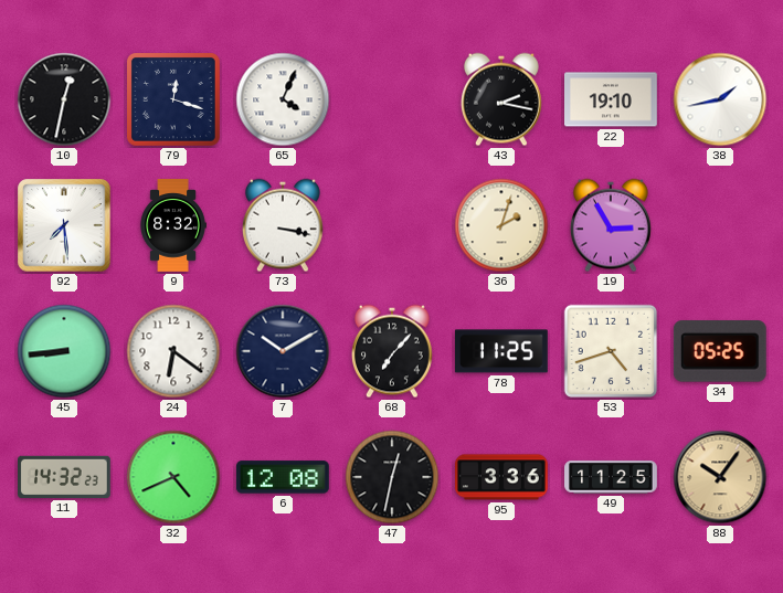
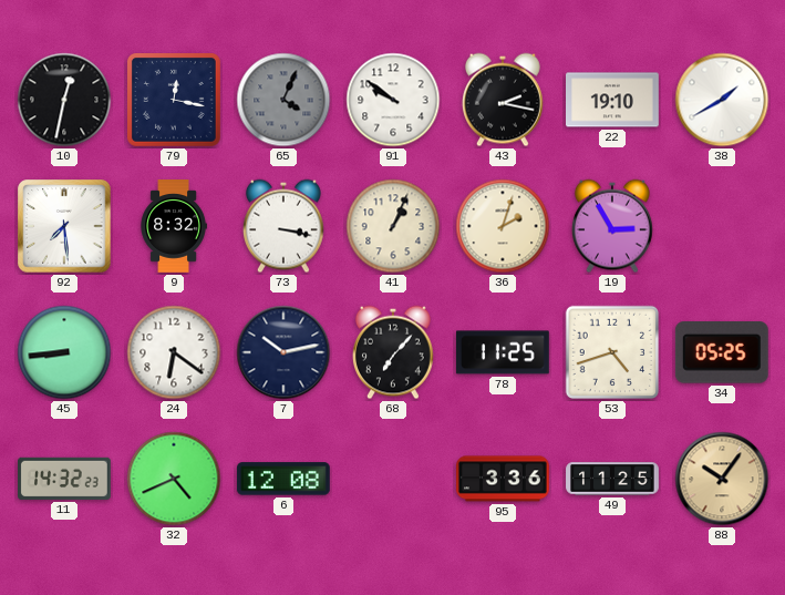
79: 12:18 -> 12:17 (174, 101)
65 dial: white -> grey (283, 100)
91: none -> 9:51 (393, 100)
38: 1:43 -> 1:40 (722, 100)
41: none -> 1:04 (393, 226)
7: 10:10 -> 10:13 (283, 352)
47: 12:32 -> none (392, 477)
